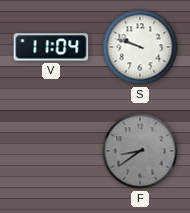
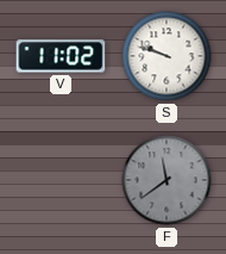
V: 11:04 -> 11:02 (61, 56)
F: 8:39 -> 11:39 (167, 180)
